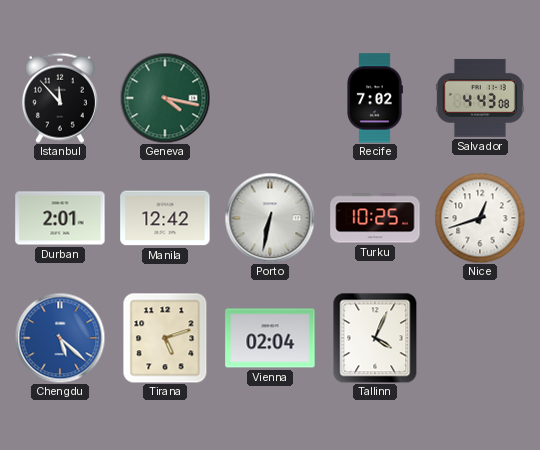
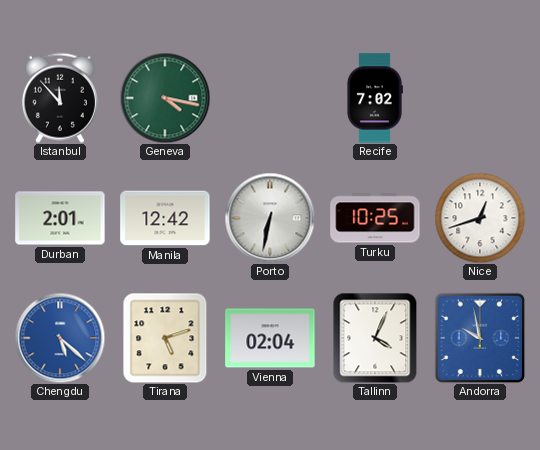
Salvador: 4:43 -> none (480, 98)
Andorra: none -> 9:58 (480, 338)
